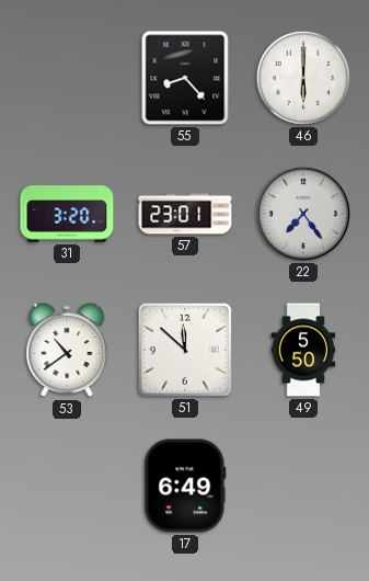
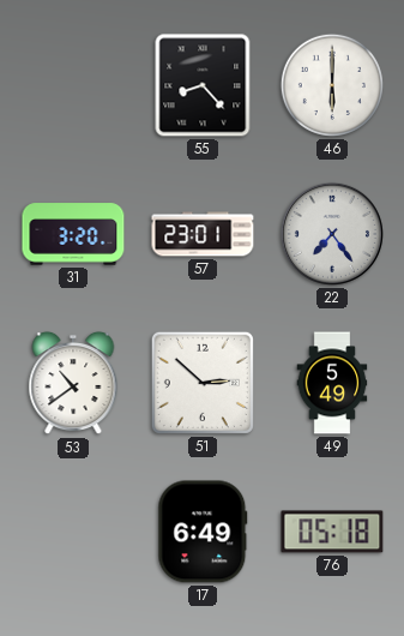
51: 11:52 -> 2:52 (203, 383)
49: 5:50 -> 5:49 (332, 383)
76: none -> 05:18 (332, 532)
